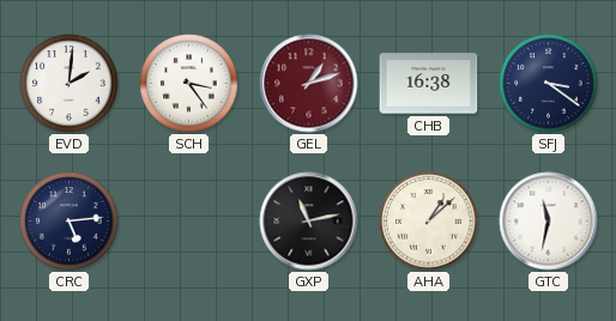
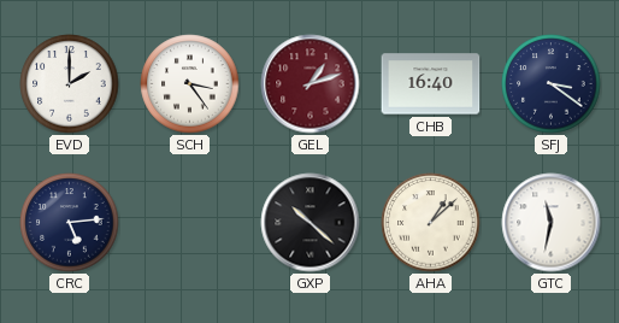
EVD: 2:01 -> 2:00 (70, 84)
CHB: 16:38 -> 16:40 (431, 84)
GXP: 11:13 -> 10:22 (311, 223)
